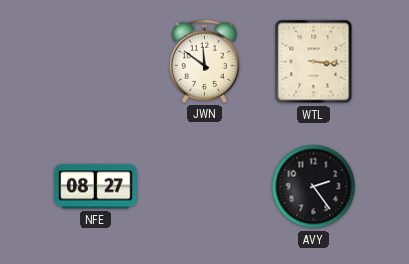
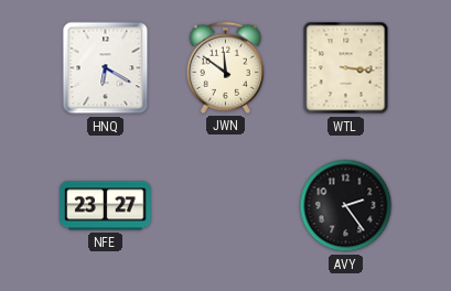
HNQ: none -> 6:20 (106, 68)
NFE: 08:27 -> 23:27 (106, 206)
